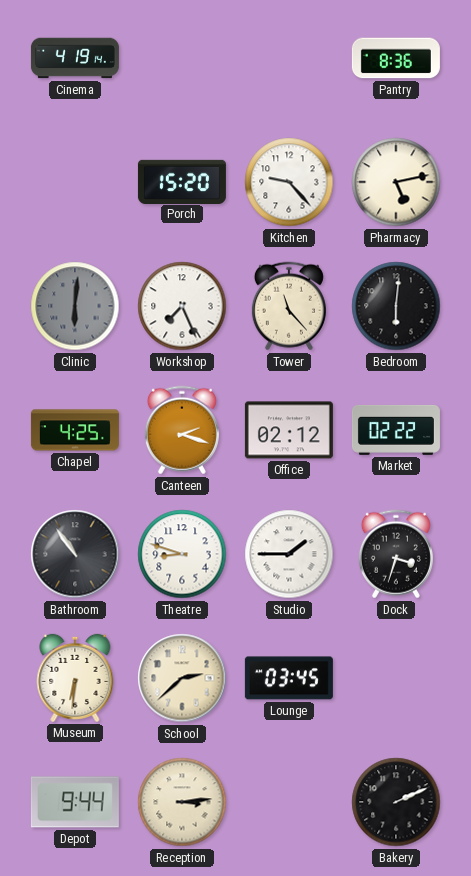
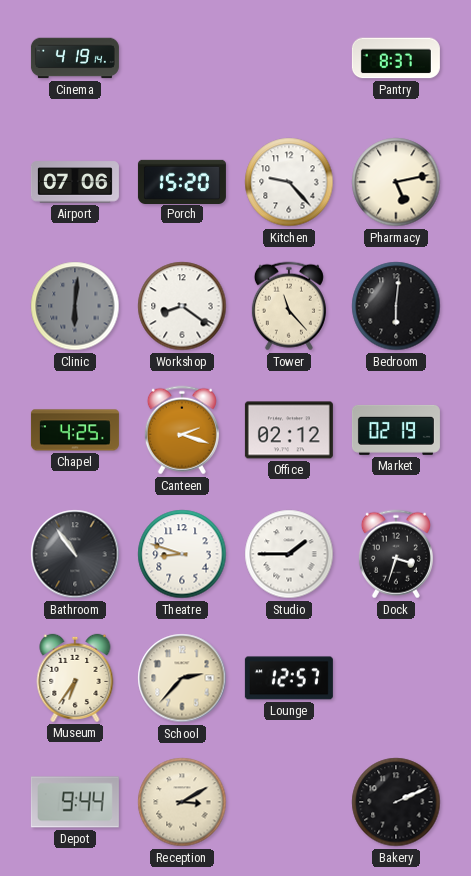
Pantry: 8:36 -> 8:37 (396, 58)
Airport: none -> 07:06 (75, 182)
Workshop: 7:26 -> 8:21 (182, 306)
Market: 02:22 -> 02:19 (396, 430)
Museum: 6:31 -> 6:36 (75, 678)
School: 2:38 -> 2:37 (182, 678)
Lounge: 03:45 -> 12:57 (289, 678)
Reception: 3:14 -> 3:10 (182, 802)
